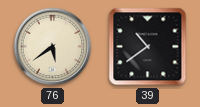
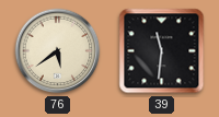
39: 10:39 -> 11:31 (162, 51)
